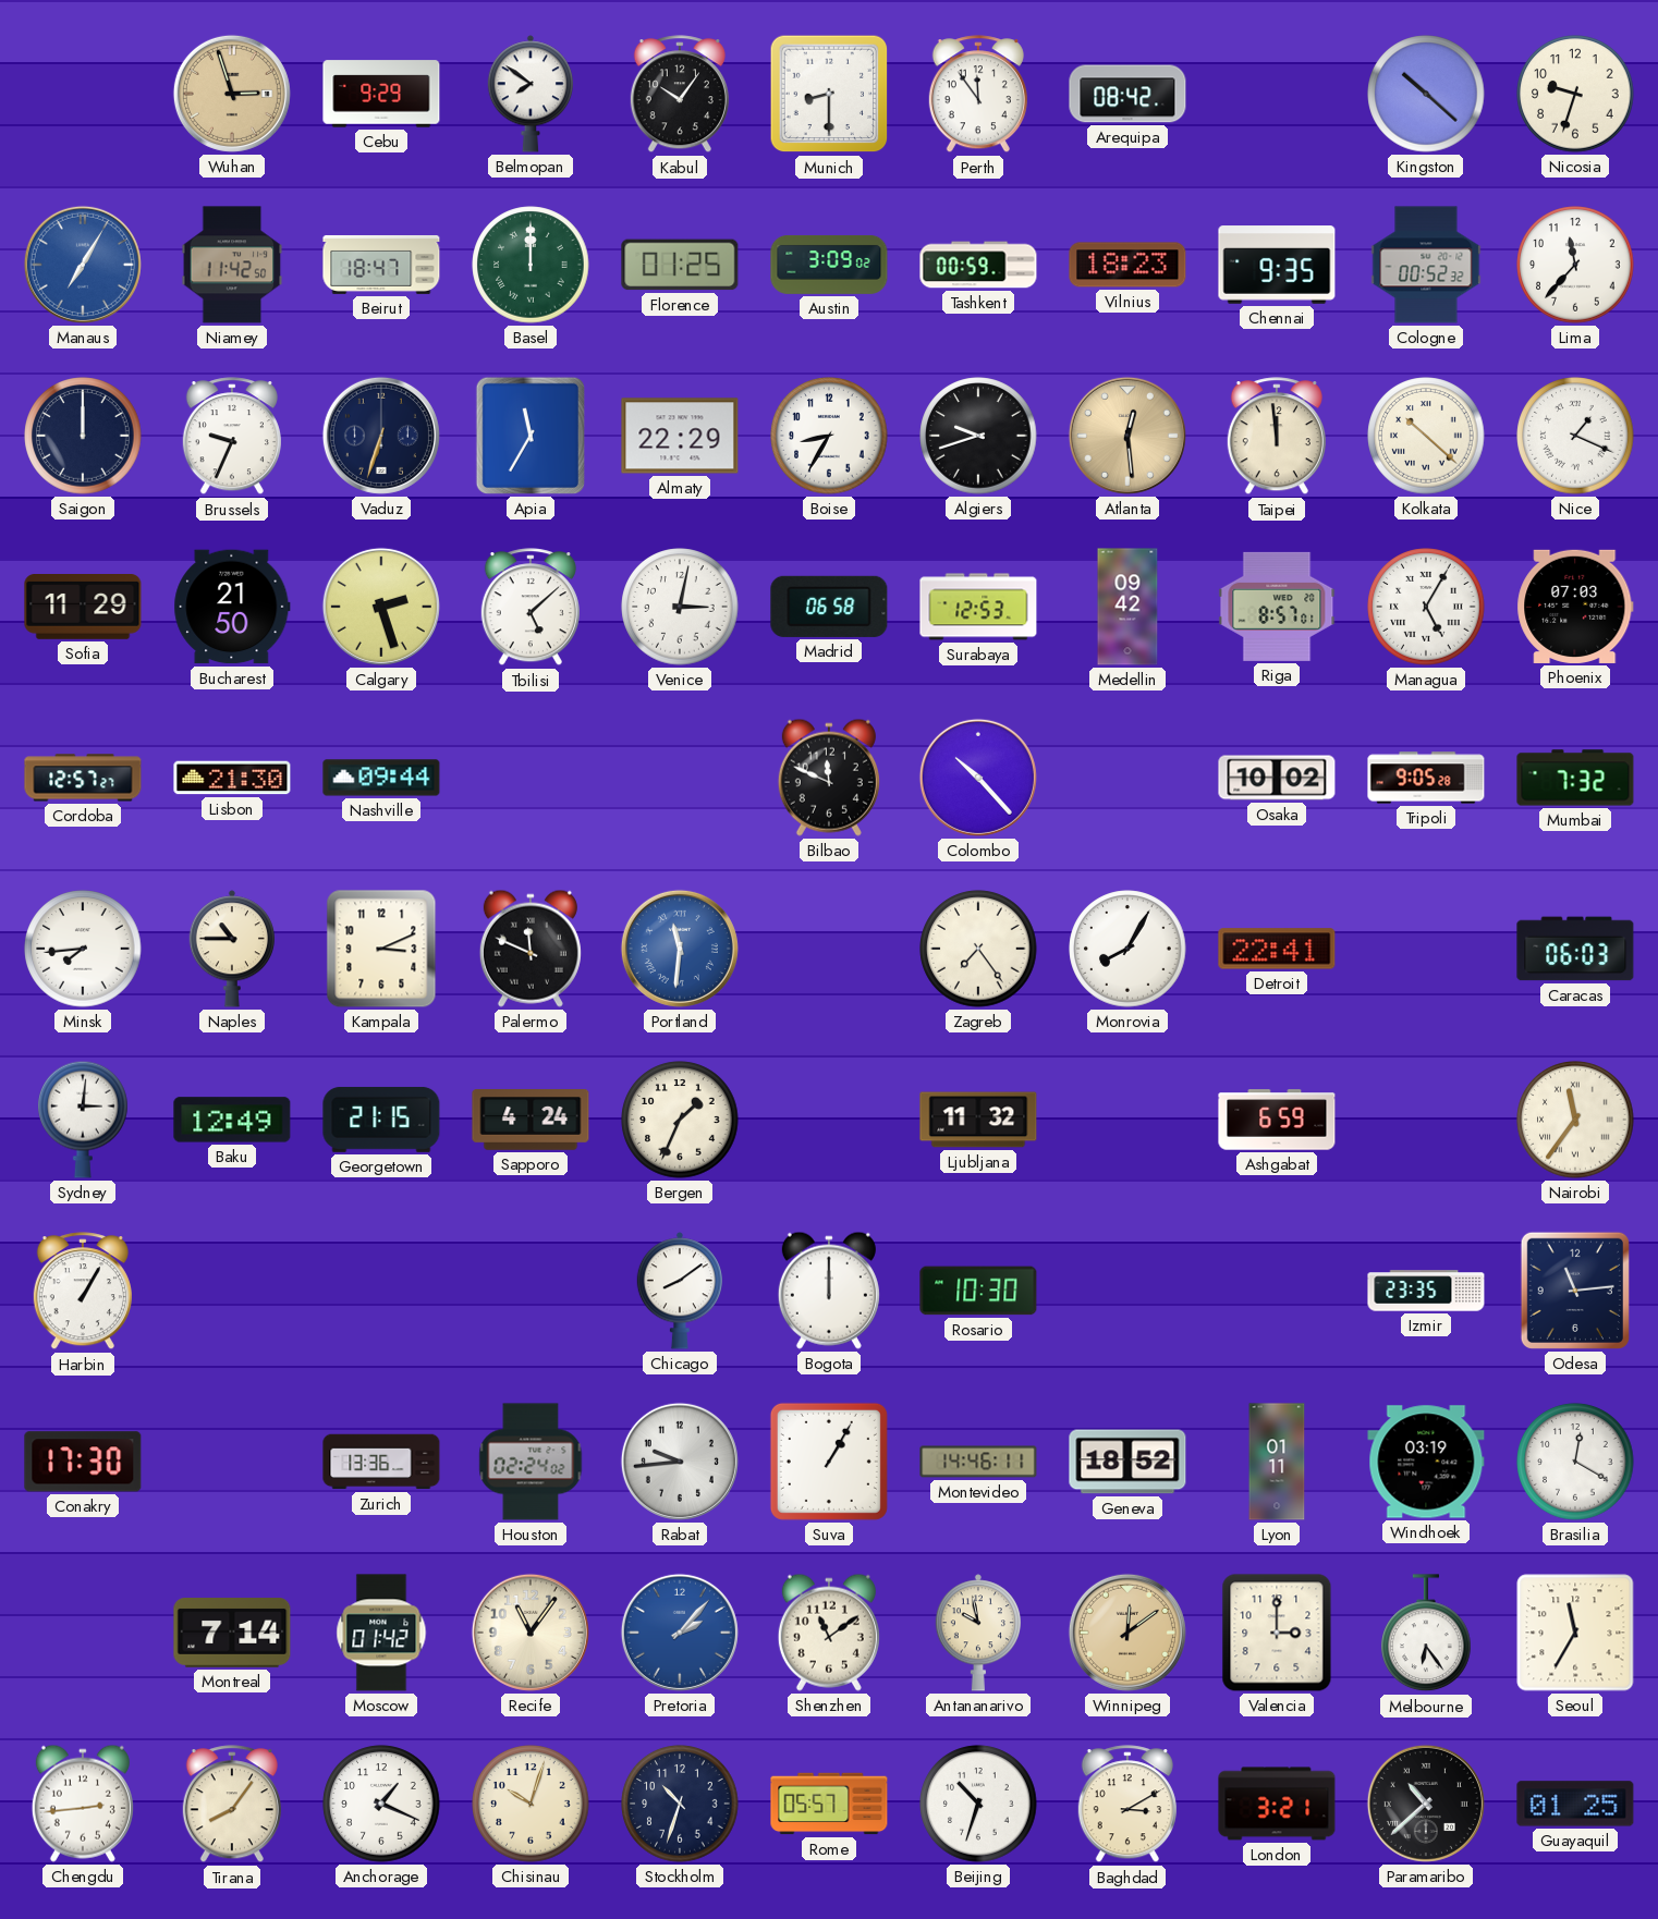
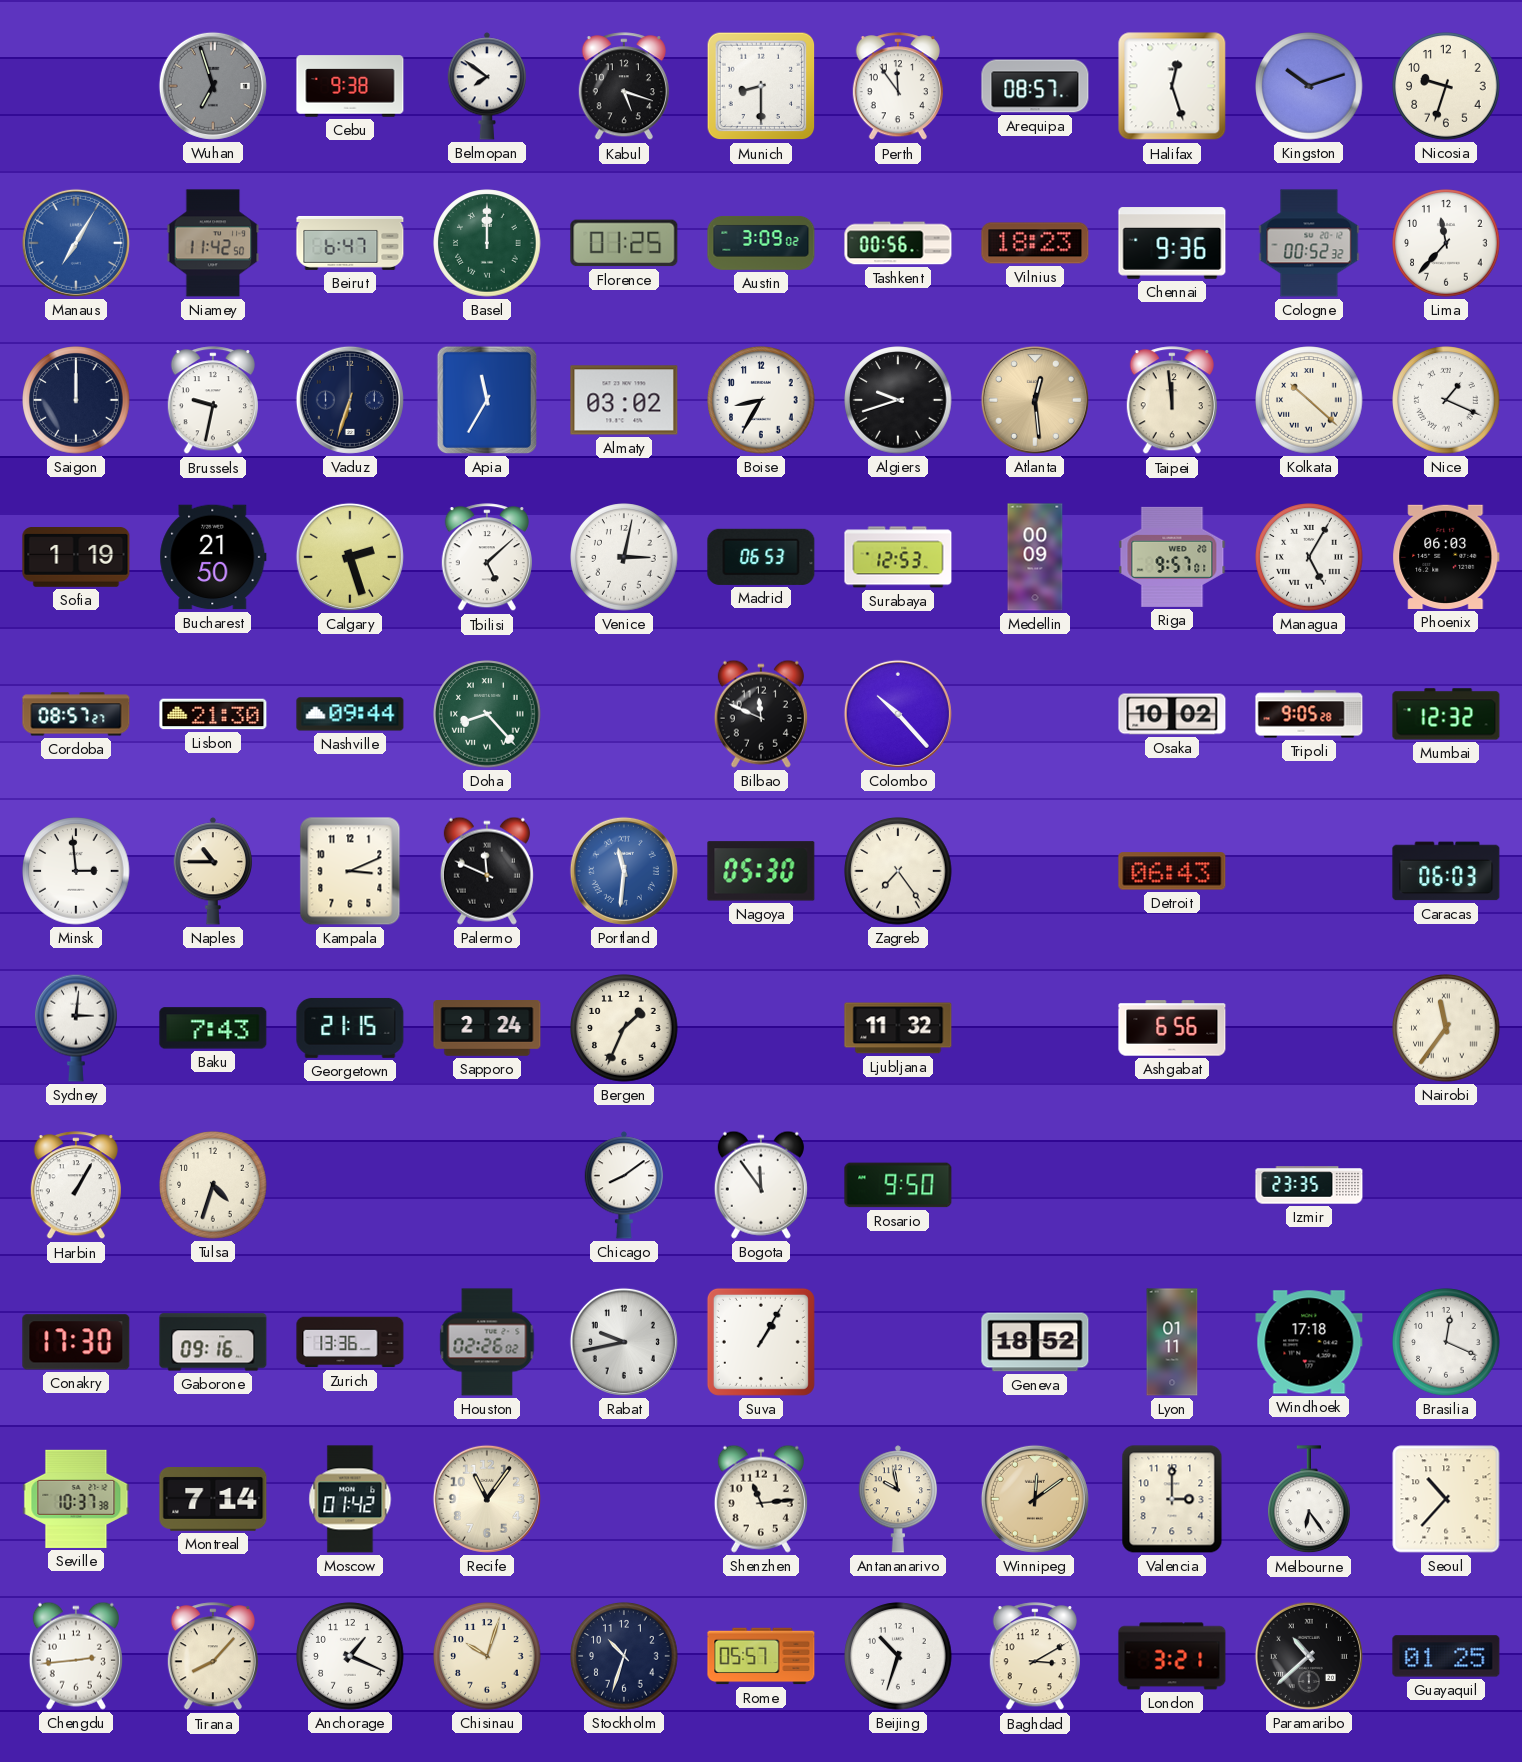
Wuhan: 2:57 -> 6:57 (213, 86)
Wuhan dial: champagne -> grey (213, 86)
Cebu: 9:29 -> 9:38 (350, 86)
Kabul: 10:06 -> 5:18 (624, 87)
Arequipa: 08:42 -> 08:57 (1035, 86)
Halifax: none -> 12:27 (1172, 86)
Kingston: 10:22 -> 10:12 (1309, 86)
Beirut: 18:47 -> 6:47 (350, 243)
Tashkent: 00:59 -> 00:56 (898, 243)
Chennai: 9:35 -> 9:36 (1172, 243)
Brussels: 9:34 -> 9:32 (213, 401)
Almaty: 22:29 -> 03:02 (624, 400)
Sofia: 11:29 -> 1:19 (76, 558)
Madrid: 06:58 -> 06:53 (761, 557)
Medellin: 09:42 -> 00:09 (1035, 557)
Riga: 8:57 -> 9:57 (1172, 557)
Phoenix: 07:03 -> 06:03 (1446, 557)
Cordoba: 12:57 -> 08:57 (76, 714)
Doha: none -> 8:23 (487, 714)
Mumbai: 7:32 -> 12:32 (1446, 714)
Minsk: 7:44 -> 2:59 (76, 871)
Nagoya: none -> 05:30 (761, 871)
Monrovia: 8:05 -> none (1127, 949)
Detroit: 22:41 -> 06:43 (1172, 871)
Baku: 12:49 -> 7:43 (213, 1028)
Sapporo: 4:24 -> 2:24 (487, 1028)
Ashgabat: 6:59 -> 6:56 (1172, 1028)
Tulsa: none -> 4:33 (213, 1185)
Bogota: 12:00 -> 11:54 (761, 1185)
Rosario: 10:30 -> 9:50 (898, 1185)
Odesa: 11:14 -> none (1575, 1291)
Gaborone: none -> 09:16 (213, 1342)
Houston: 02:24 -> 02:26 (487, 1342)
Rabat: 9:44 -> 9:43 (624, 1342)
Montevideo: 14:46 -> none (978, 1462)
Windhoek: 03:19 -> 17:18 (1309, 1342)
Brasilia: 12:20 -> 12:19 (1446, 1342)
Seville: none -> 10:37 (76, 1499)
Pretoria: 2:07 -> none (680, 1633)
Shenzhen: 11:09 -> 11:14 (761, 1499)
Seoul: 11:35 -> 10:37 (1446, 1499)
Tirana: 8:06 -> 8:07 (213, 1657)
